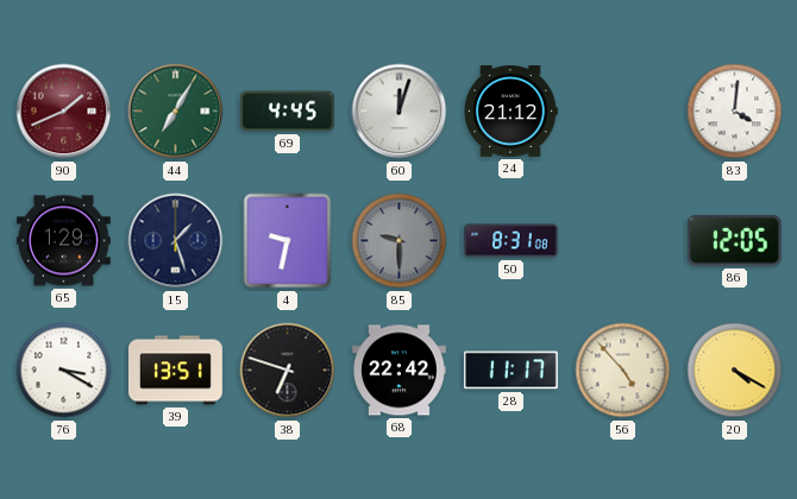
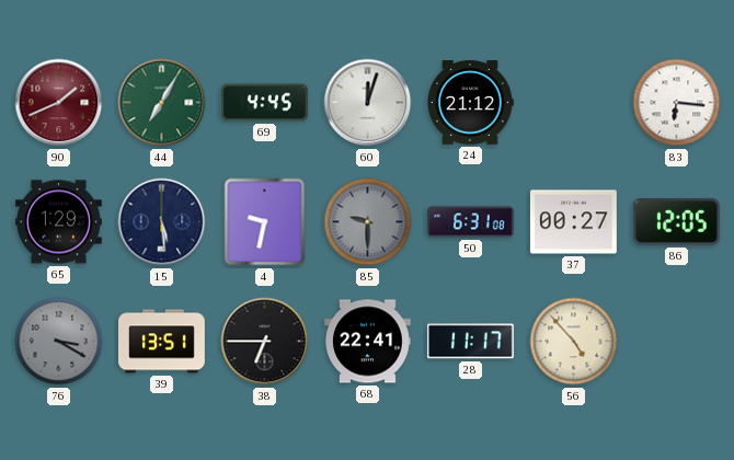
83: 4:01 -> 6:16 (677, 103)
15: 1:27 -> 5:29 (162, 222)
50: 8:31 -> 6:31 (471, 222)
37: none -> 00:27 (573, 222)
76 dial: white -> grey (59, 342)
38: 6:48 -> 6:45 (265, 342)
68: 22:42 -> 22:41 (368, 342)
20: 4:20 -> none (735, 371)
